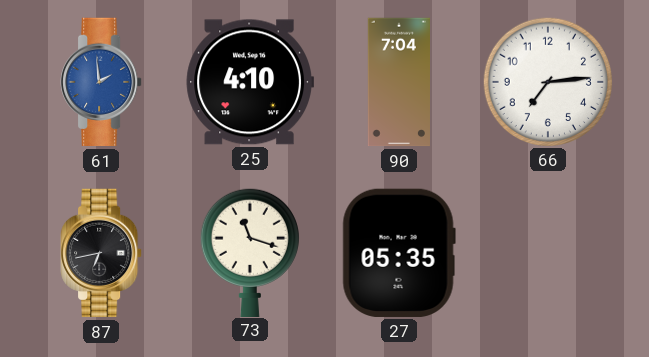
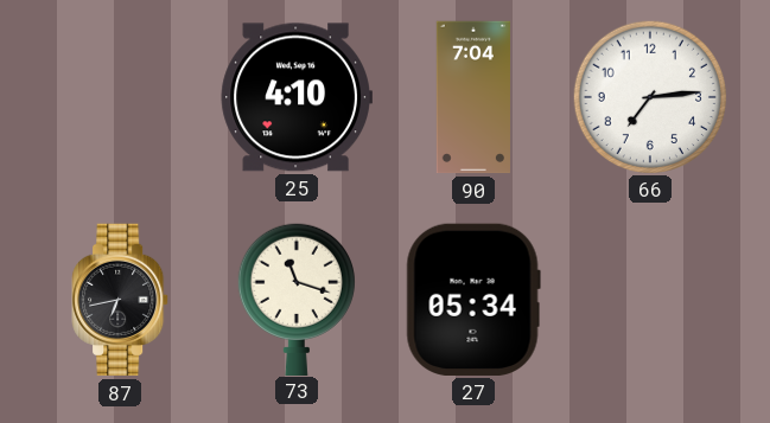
61: 1:59 -> none (101, 82)
27: 05:35 -> 05:34 (473, 300)
